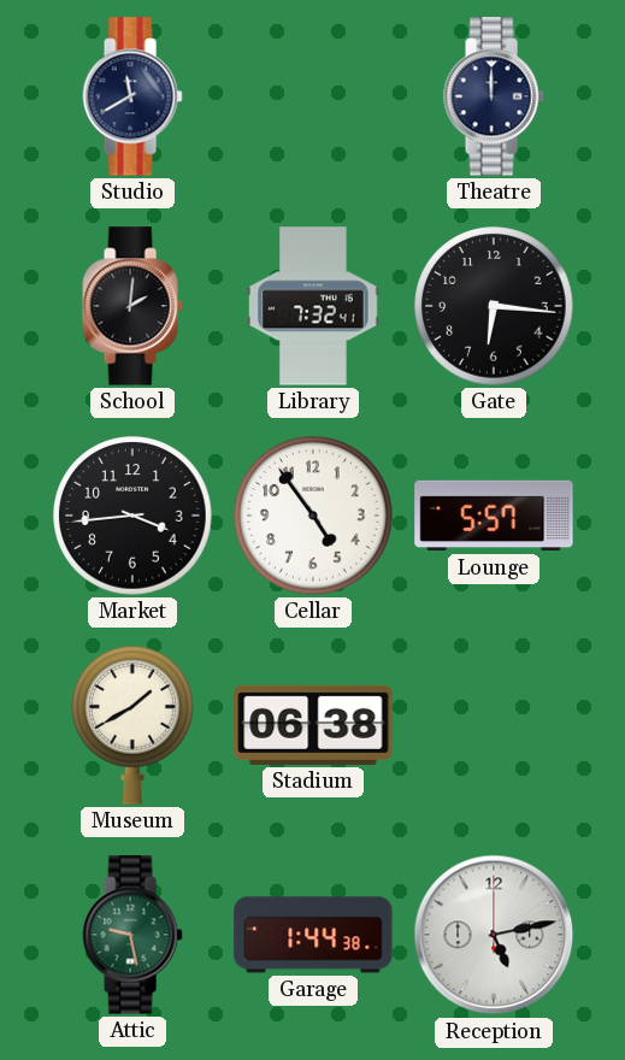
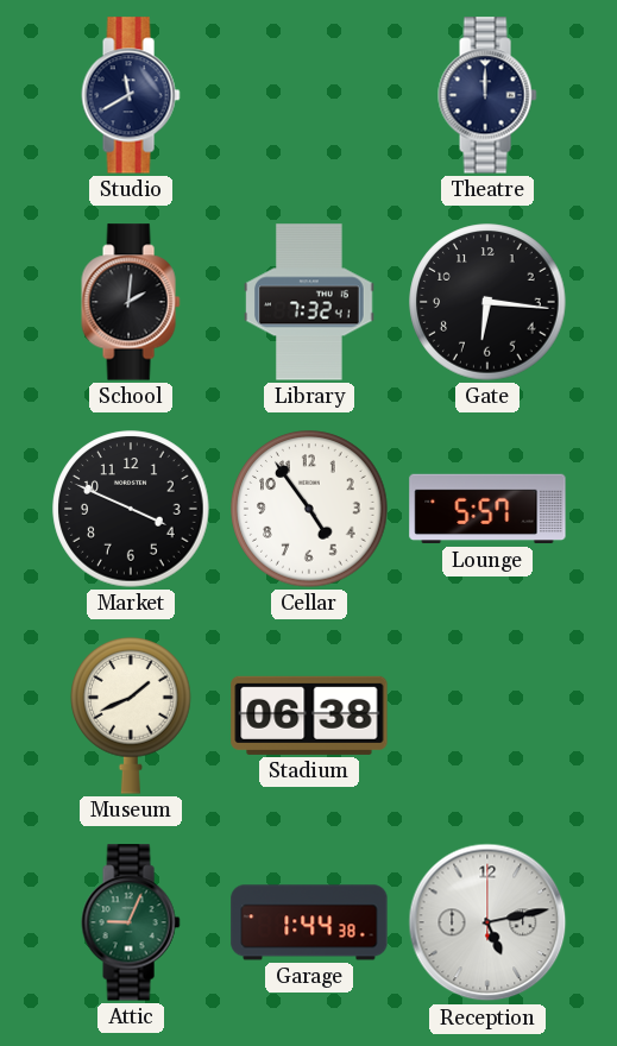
Market: 3:44 -> 3:49 (131, 509)
Museum: 1:40 -> 1:41 (132, 716)
Attic: 9:28 -> 9:04 (131, 922)
